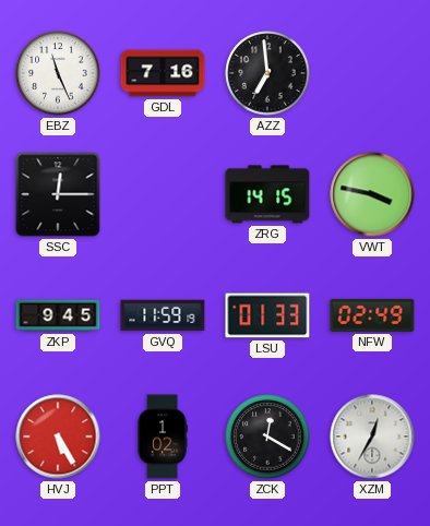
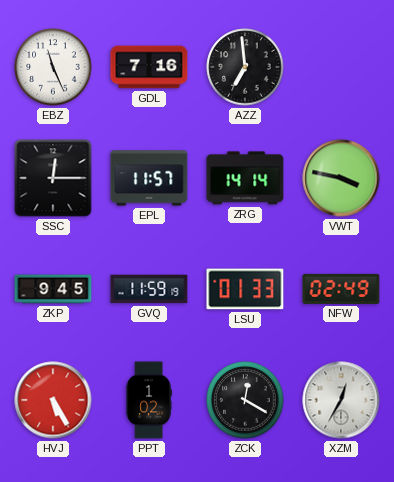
EPL: none -> 11:57 (149, 178)
ZRG: 14:15 -> 14:14 (245, 178)
